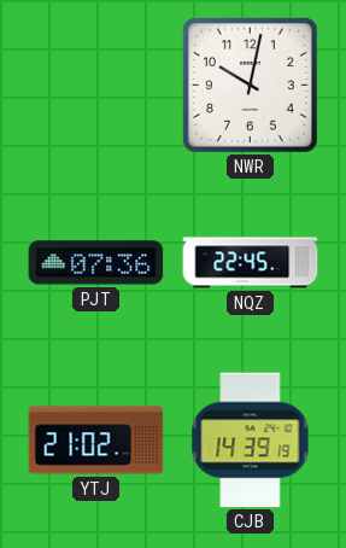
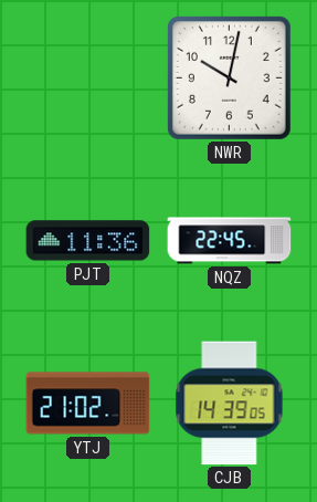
PJT: 07:36 -> 11:36 (88, 241)
CJB: 14:39:19 -> 14:39:05 (230, 404)
